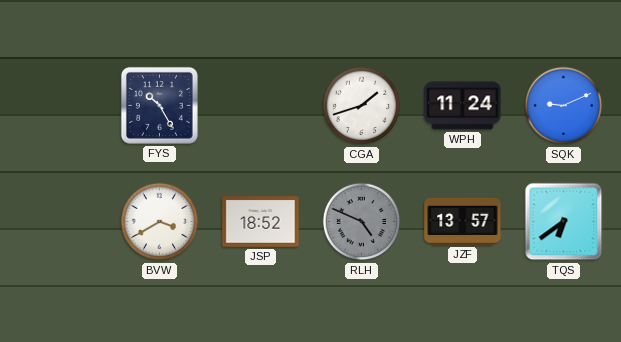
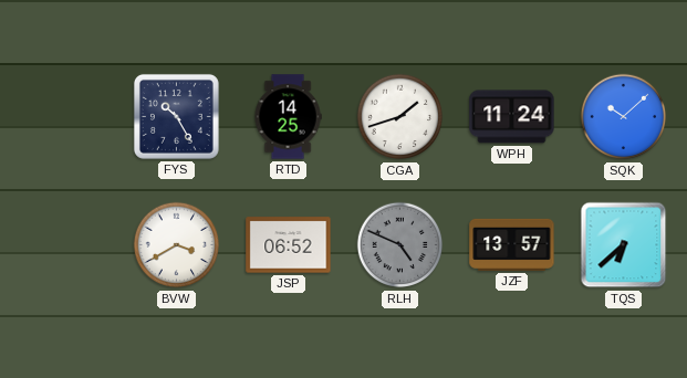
RTD: none -> 14:25 (288, 117)
SQK: 9:11 -> 10:08 (624, 117)
JSP: 18:52 -> 06:52 (289, 245)
TQS: 6:39 -> 6:38 (624, 245)
